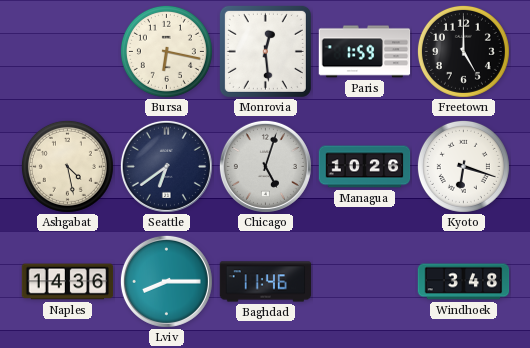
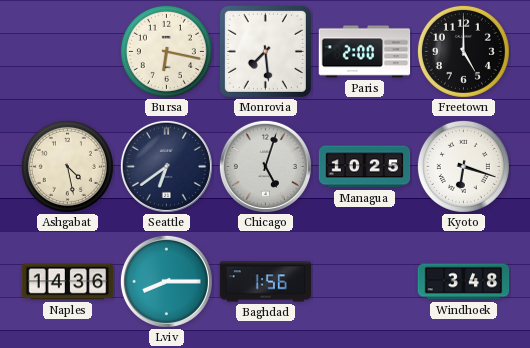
Monrovia: 12:29 -> 7:29 (265, 51)
Paris: 1:59 -> 2:00 (365, 52)
Managua: 10:26 -> 10:25 (365, 167)
Baghdad: 11:46 -> 1:56 (266, 282)
